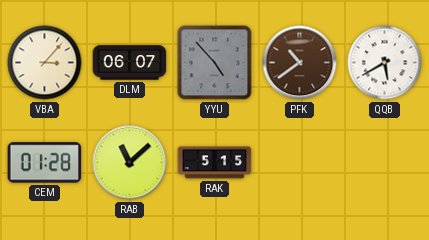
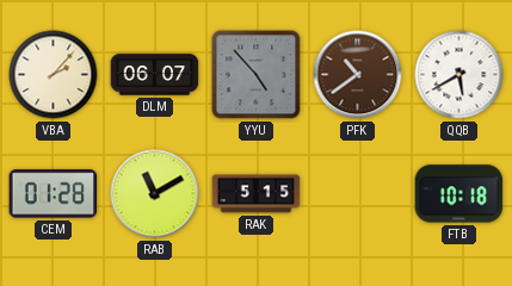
VBA: 3:07 -> 2:07 (54, 75)
RAB: 11:08 -> 11:10 (155, 194)
FTB: none -> 10:18 (459, 194)
